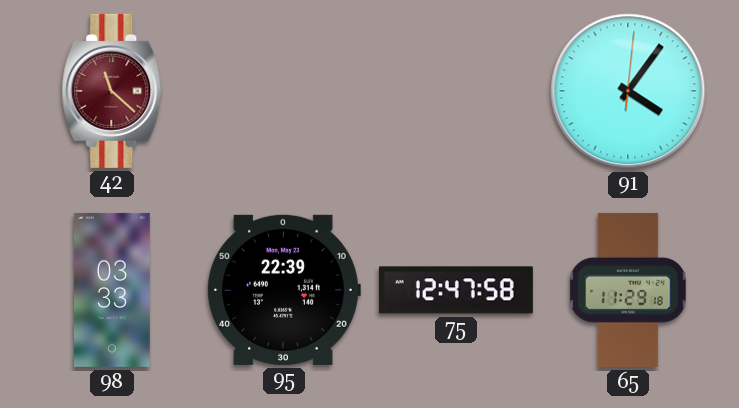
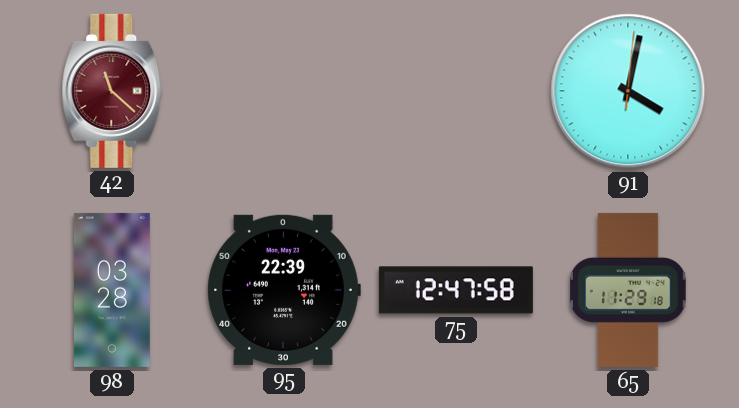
91: 4:06 -> 4:02 (628, 91)
98: 03:33 -> 03:28 (112, 290)
